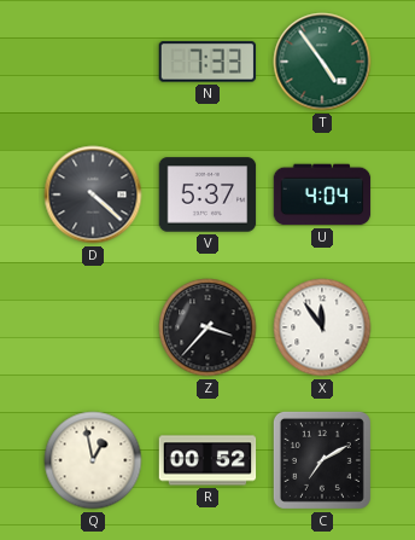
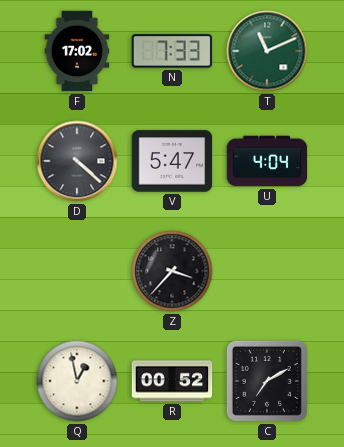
F: none -> 17:02 (77, 51)
T: 4:54 -> 11:11 (267, 51)
V: 5:37 -> 5:47 (172, 161)
X: 11:54 -> none (322, 327)
